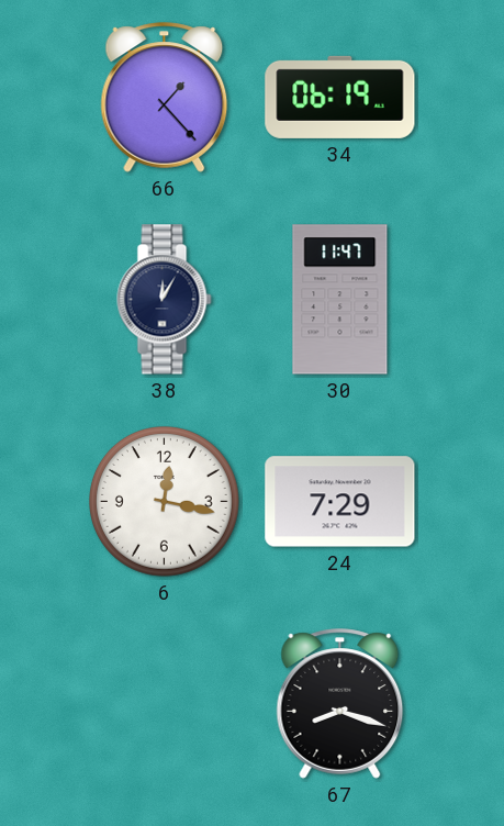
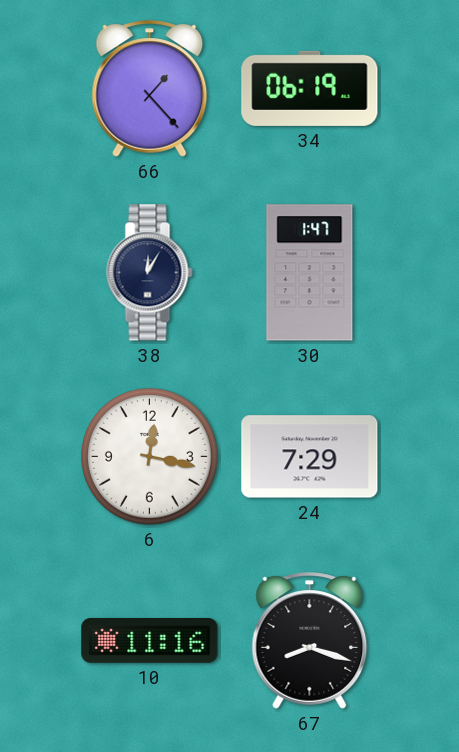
30: 11:47 -> 1:47 (310, 273)
10: none -> 11:16 (150, 641)
